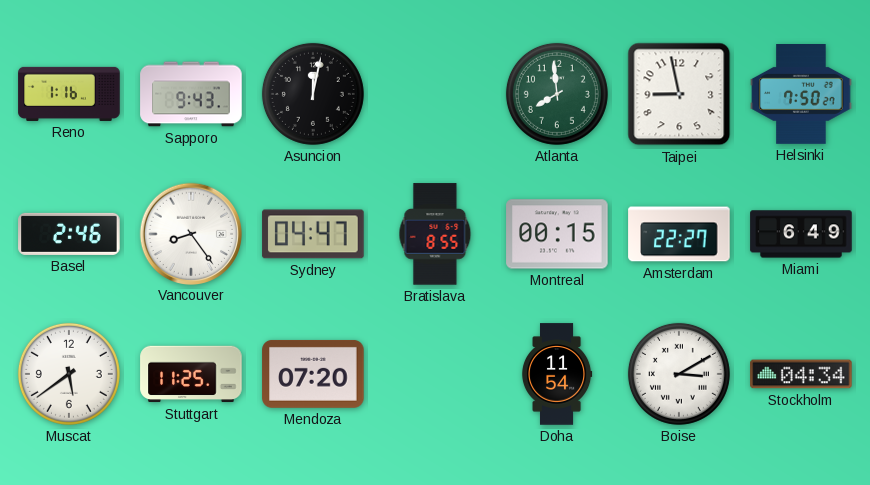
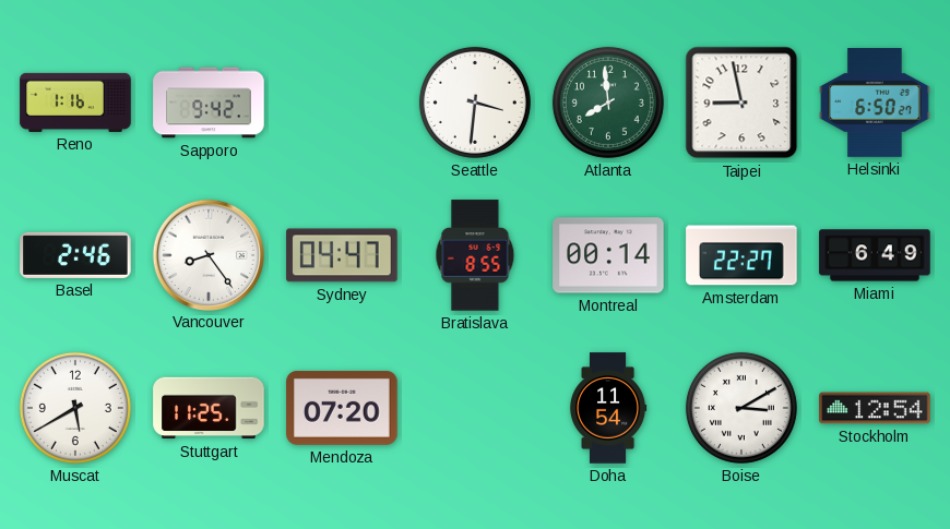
Sapporo: 9:43 -> 9:42 (209, 103)
Asuncion: 12:02 -> none (313, 94)
Seattle: none -> 3:31 (475, 103)
Helsinki: 7:50 -> 6:50 (875, 104)
Montreal: 00:15 -> 00:14 (608, 255)
Muscat: 5:39 -> 5:40 (75, 408)
Stockholm: 04:34 -> 12:54 (875, 408)
